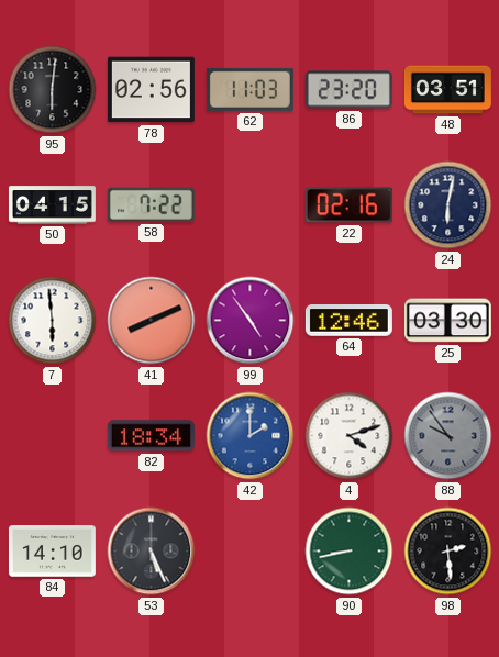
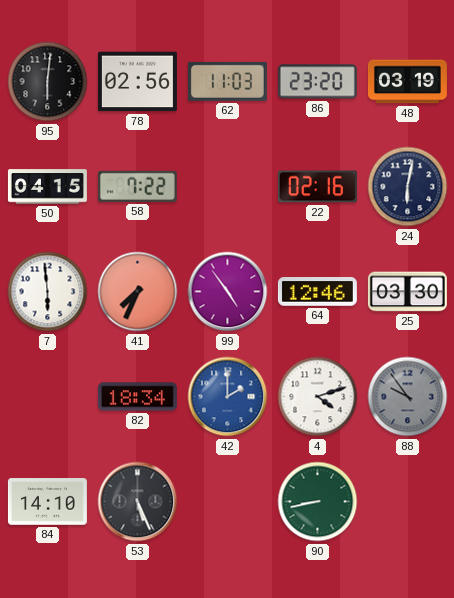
48: 03:51 -> 03:19 (407, 82)
41: 8:11 -> 7:34 (138, 292)
98: 2:29 -> none (448, 552)
